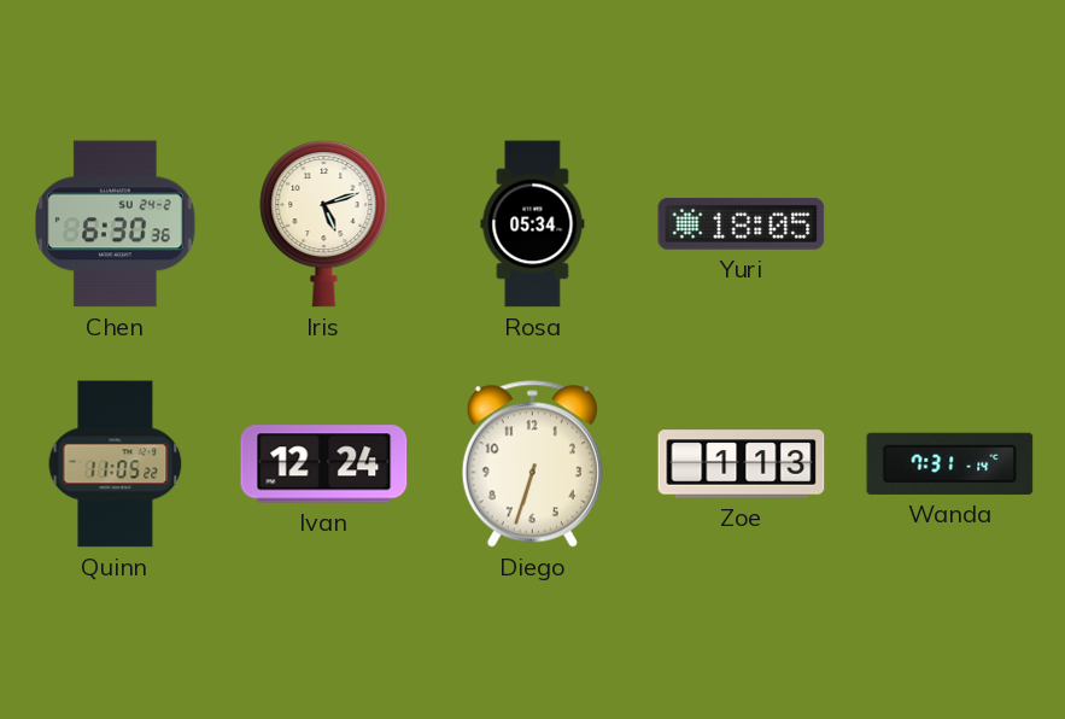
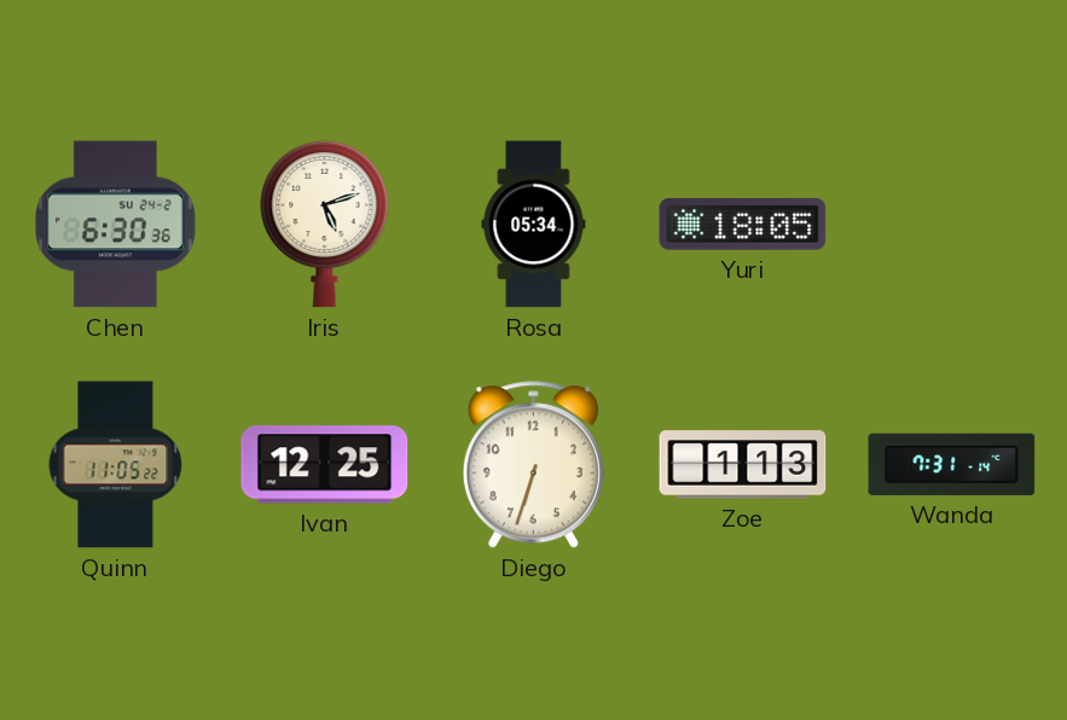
Ivan: 12:24 -> 12:25 (325, 465)
